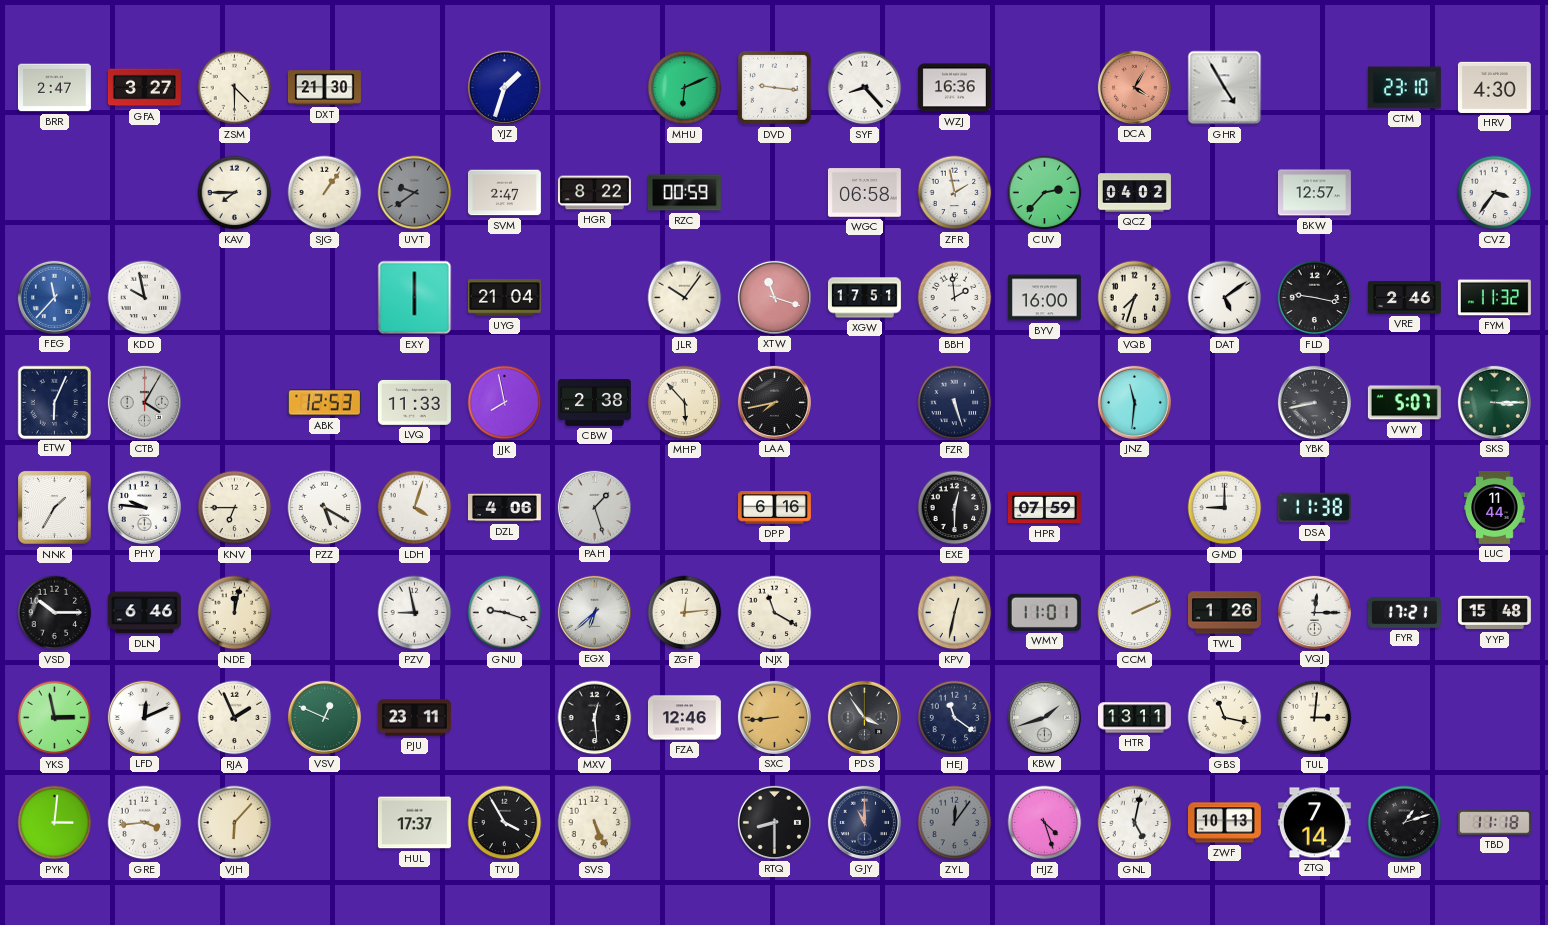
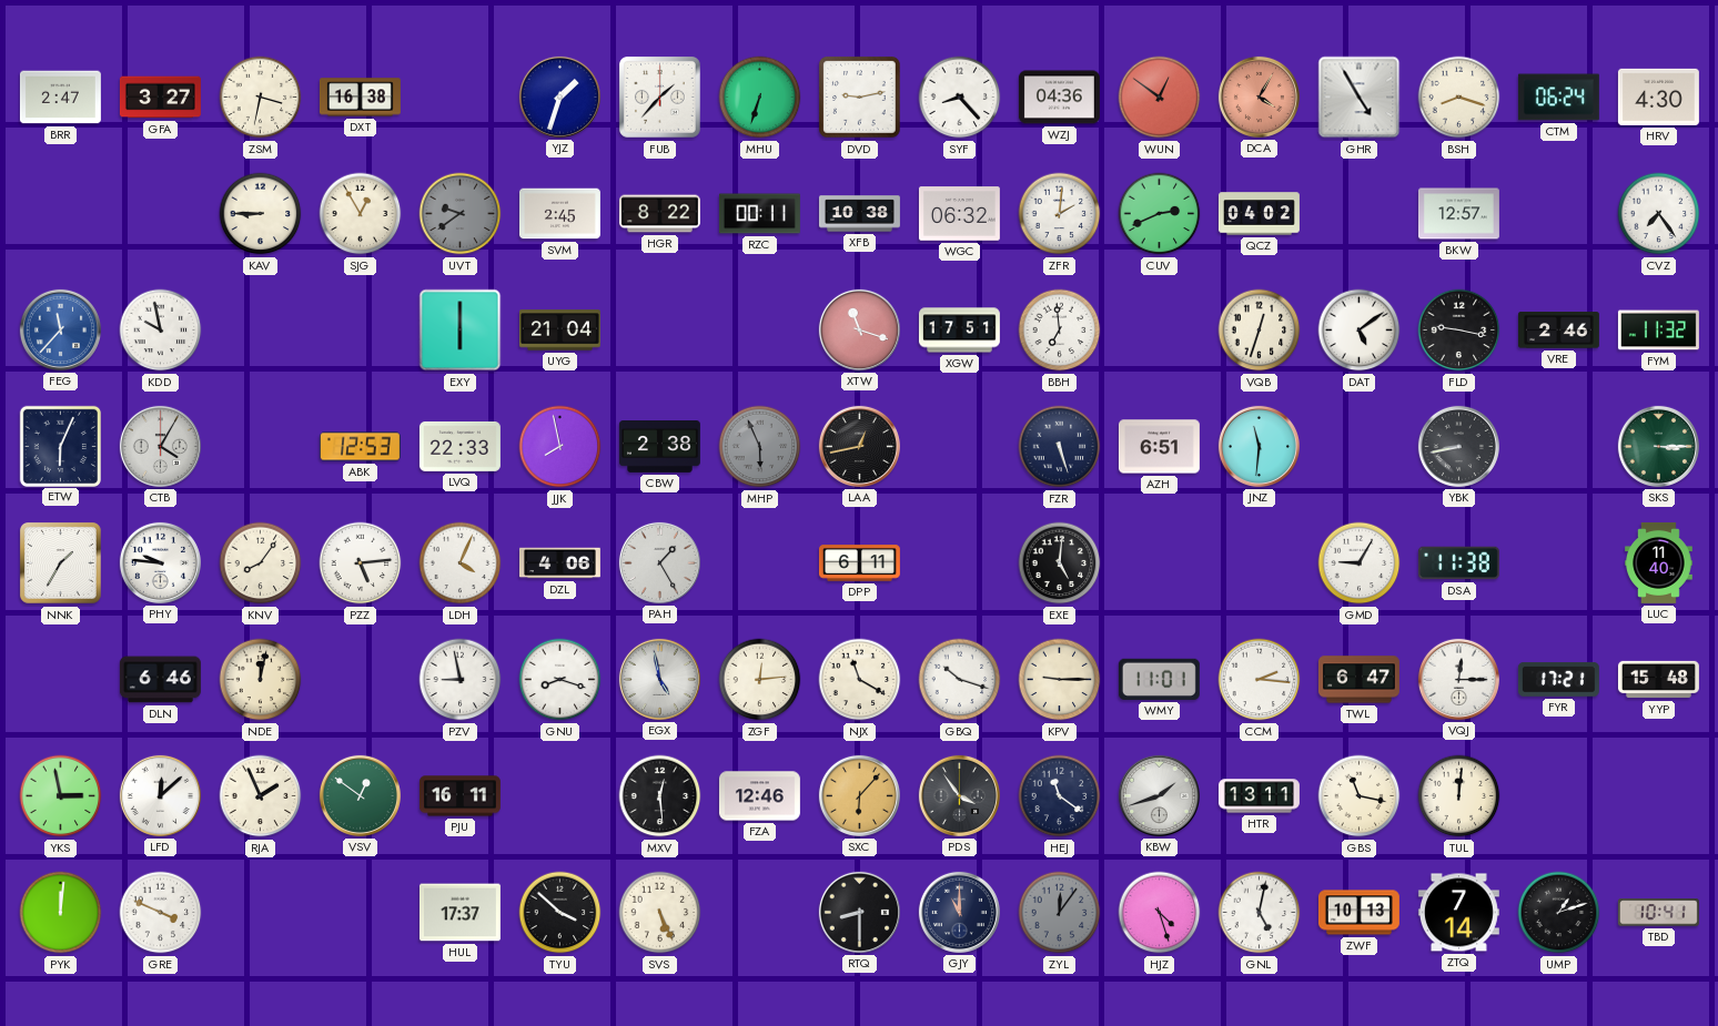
ZSM: 4:30 -> 3:32 (261, 98)
DXT: 21:30 -> 16:38 (360, 98)
FUB: none -> 1:37 (660, 98)
MHU: 6:11 -> 6:33 (760, 98)
DVD: 9:16 -> 9:13 (860, 98)
WZJ: 16:36 -> 04:36 (1059, 98)
WUN: none -> 12:51 (1160, 98)
BSH: none -> 8:18 (1459, 98)
CTM: 23:10 -> 06:24 (1558, 98)
KAV: 7:45 -> 8:45 (261, 214)
SJG: 1:06 -> 12:55 (361, 214)
SVM: 2:47 -> 2:45 (559, 214)
RZC: 00:59 -> 00:11 (759, 214)
XFB: none -> 10:38 (859, 214)
WGC: 06:58 -> 06:32 (959, 214)
ZFR: 1:58 -> 2:01 (1060, 214)
CUV: 2:37 -> 2:41 (1160, 214)
CVZ: 3:36 -> 7:24 (1659, 214)
JLR: 10:06 -> none (685, 298)
BBH: 1:59 -> 6:59 (1060, 331)
BYV: 16:00 -> none (1044, 298)
VQB: 7:33 -> 12:33 (1260, 331)
LVQ: 11:33 -> 22:33 (459, 446)
MHP: 5:53 -> 5:56 (760, 447)
MHP dial: cream -> grey (760, 447)
LAA: 7:43 -> 12:43 (859, 446)
AZH: none -> 6:51 (1159, 447)
VWY: 5:07 -> none (1404, 403)
KNV: 6:45 -> 8:06 (261, 563)
PZZ: 5:20 -> 5:14 (361, 563)
LDH: 4:03 -> 4:04 (461, 563)
PAH: 1:27 -> 1:25 (659, 562)
DPP: 6:16 -> 6:11 (859, 563)
EXE: 12:30 -> 5:01 (1060, 563)
HPR: 07:59 -> none (1044, 508)
GMD: 9:00 -> 9:05 (1360, 563)
LUC: 11:44 -> 11:40 (1659, 562)
VSD: 10:15 -> none (55, 613)
GNU: 9:18 -> 8:18 (560, 680)
EGX: 6:38 -> 4:58 (659, 679)
GBQ: none -> 10:18 (960, 680)
KPV: 12:32 -> 9:15 (1060, 680)
CCM: 2:11 -> 2:16 (1260, 680)
TWL: 1:26 -> 6:47 (1358, 680)
LFD: 12:11 -> 12:08 (160, 795)
VSV: 12:49 -> 12:51 (360, 795)
PJU: 23:11 -> 16:11 (459, 796)
SXC: 8:44 -> 6:07 (859, 795)
TUL: 3:01 -> 12:01 (1459, 796)
PYK: 3:01 -> 12:01 (61, 913)
GRE: 3:44 -> 3:49 (161, 913)
VJH: 6:07 -> none (235, 823)
TYU: 3:55 -> 3:52 (560, 913)
TBD: 11:18 -> 10:41 (1658, 913)
